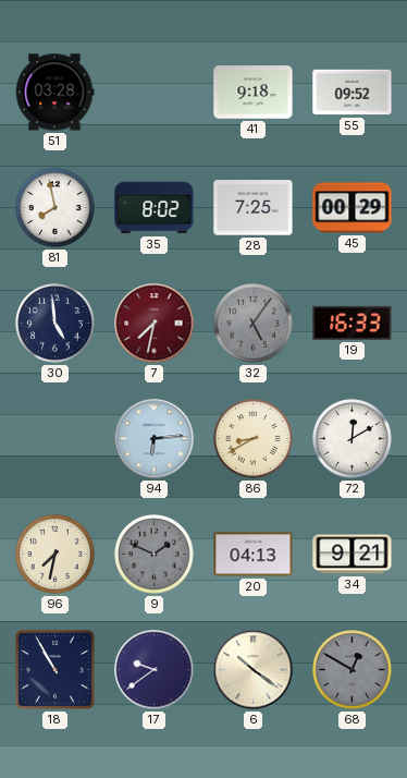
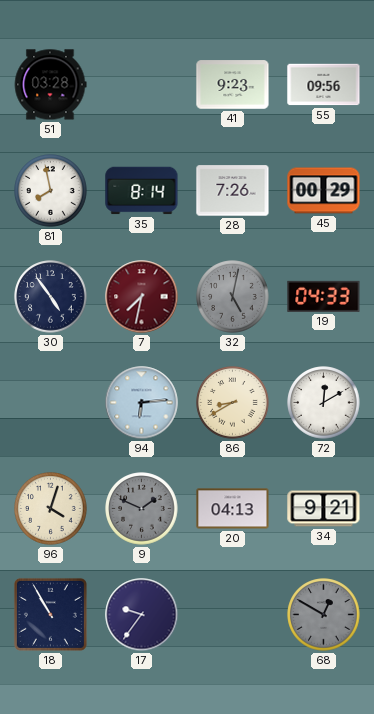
41: 9:18 -> 9:23 (233, 85)
55: 09:52 -> 09:56 (324, 85)
35: 8:02 -> 8:14 (142, 191)
28: 7:25 -> 7:26 (233, 191)
30: 4:59 -> 4:54 (51, 297)
32: 5:06 -> 5:02 (233, 297)
19: 16:33 -> 04:33 (324, 296)
96: 7:32 -> 4:03 (51, 509)
17: 9:39 -> 9:36 (142, 615)
6: 10:21 -> none (254, 670)
